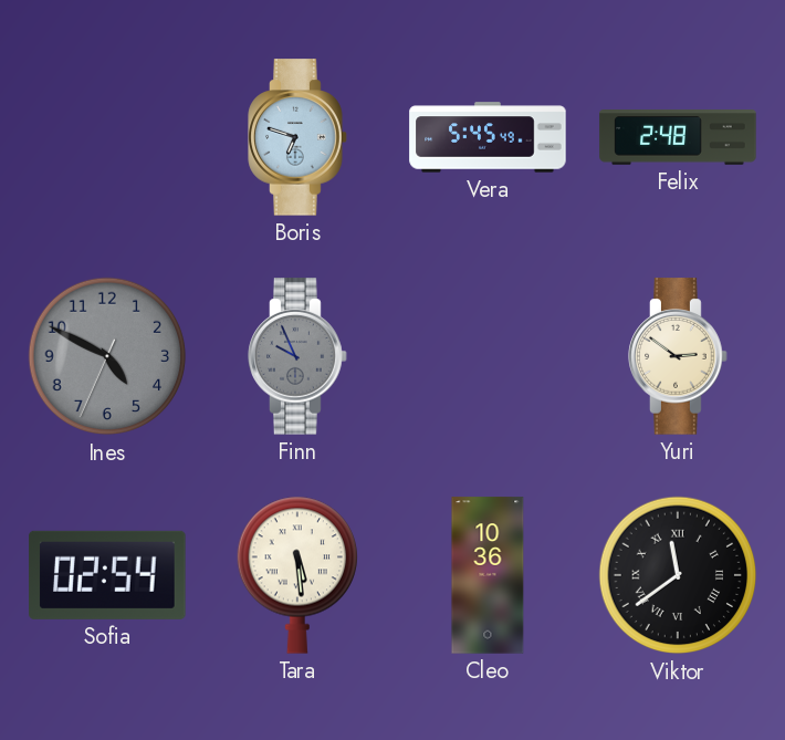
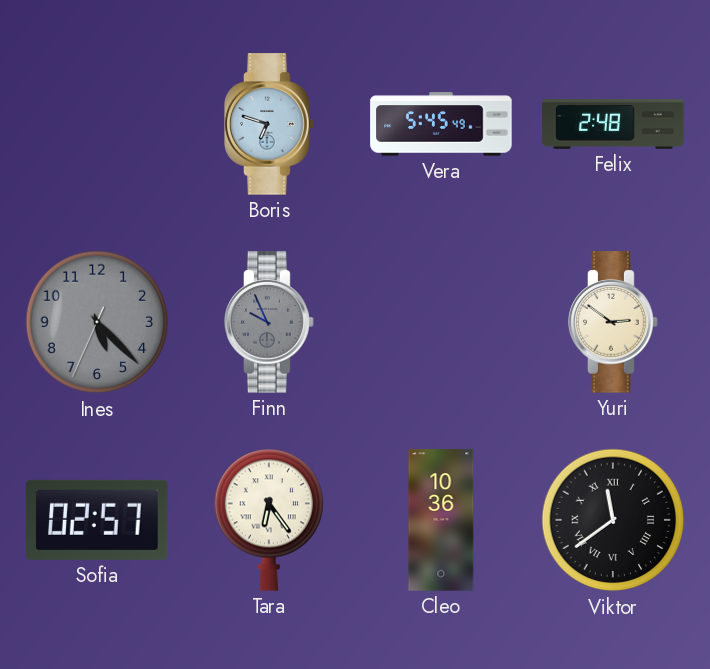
Ines: 4:49 -> 5:22 (97, 322)
Sofia: 02:54 -> 02:57 (97, 520)
Tara: 5:29 -> 6:24 (268, 520)
